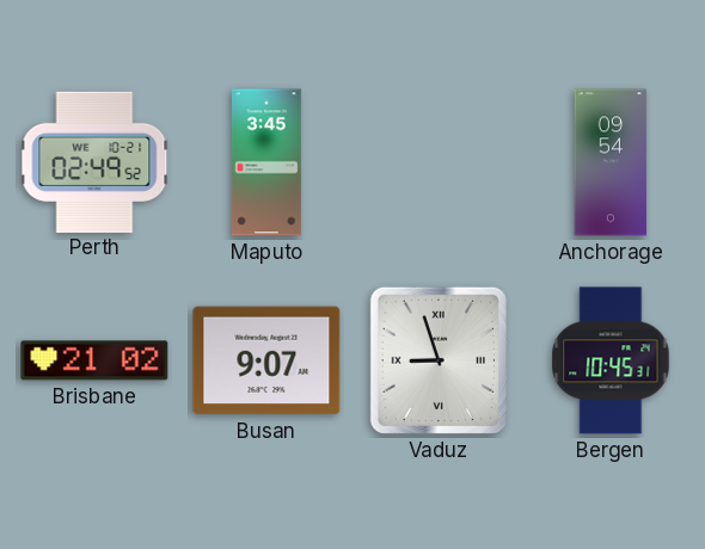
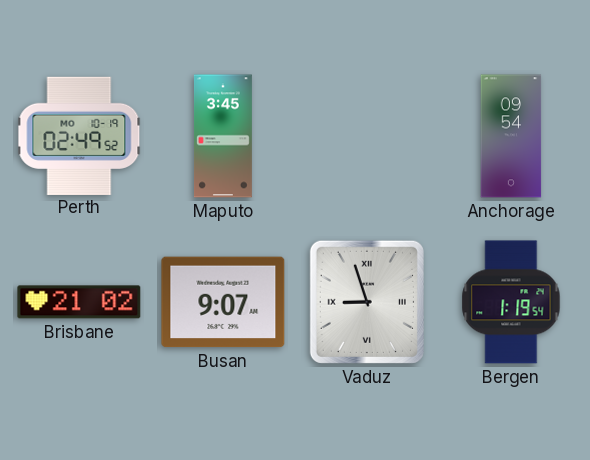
Perth date: WE 10-21 -> MO 10-19 (79, 135)
Bergen: 10:45 -> 1:19 (511, 302)
